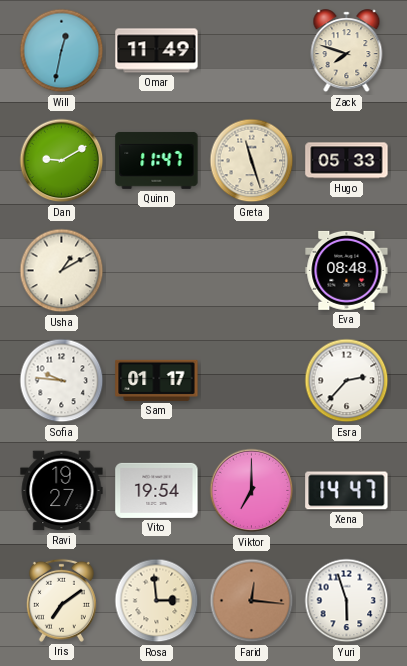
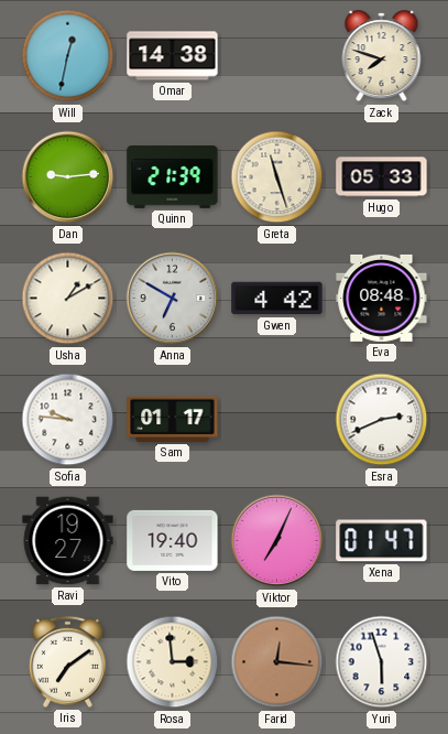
Omar: 11:49 -> 14:38 (173, 56)
Dan: 9:10 -> 9:14 (68, 177)
Quinn: 11:47 -> 21:39 (173, 176)
Anna: none -> 6:50 (173, 299)
Gwen: none -> 4:42 (277, 299)
Esra: 2:37 -> 2:41 (382, 420)
Vito: 19:54 -> 19:40 (173, 540)
Viktor: 7:00 -> 7:04 (277, 541)
Xena: 14:47 -> 01:47 (382, 541)
